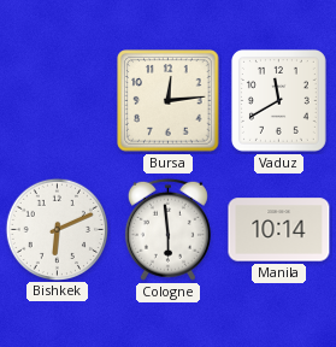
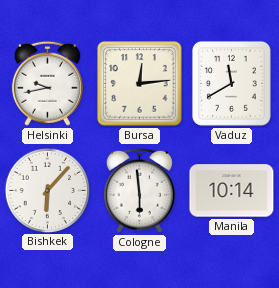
Helsinki: none -> 9:43 (47, 83)
Bishkek: 6:11 -> 6:07 (47, 190)
